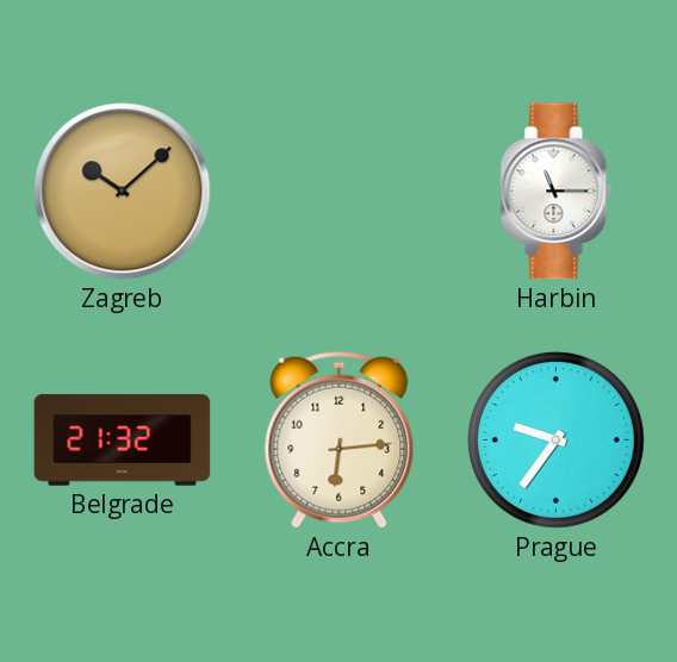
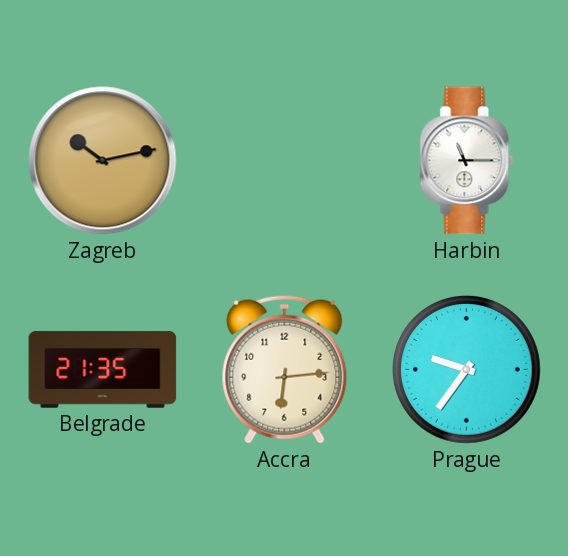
Zagreb: 10:08 -> 10:13 (103, 161)
Belgrade: 21:32 -> 21:35 (103, 370)
